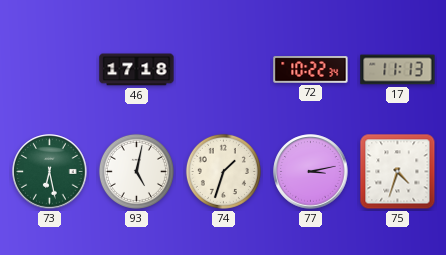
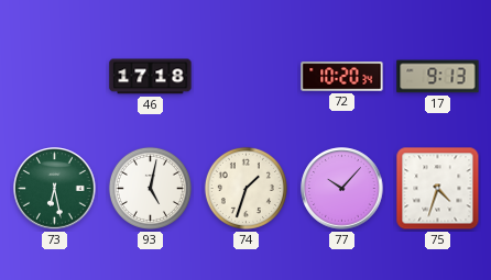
72: 10:22 -> 10:20 (342, 77)
17: 11:13 -> 9:13 (438, 77)
77: 3:13 -> 10:07 (342, 189)
